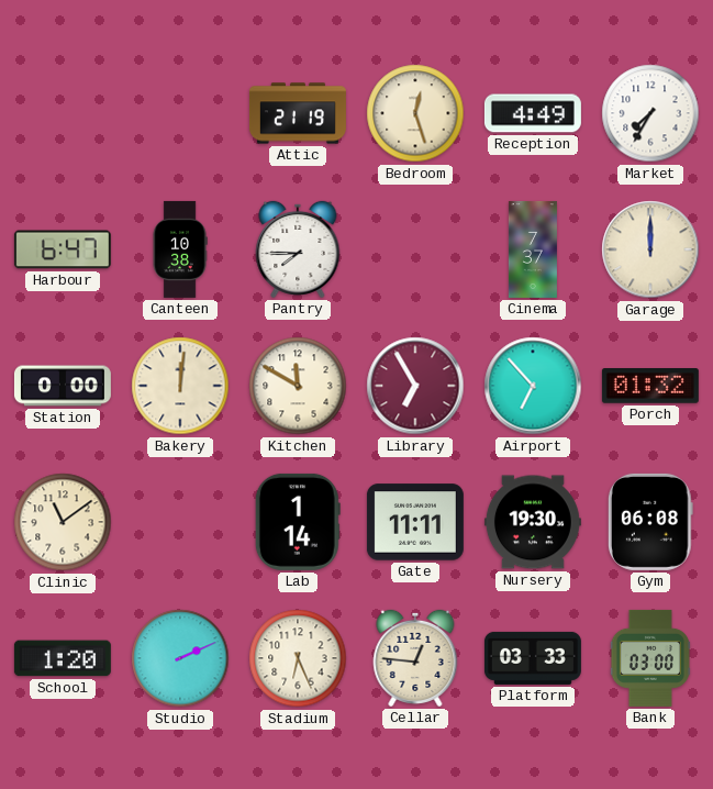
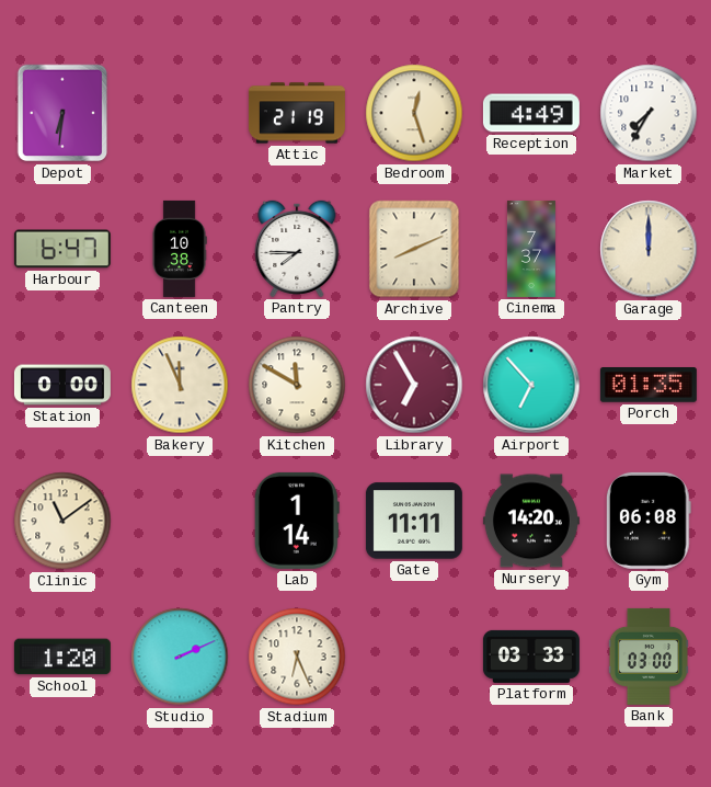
Depot: none -> 6:31 (62, 113)
Archive: none -> 8:11 (414, 249)
Bakery: 12:01 -> 11:56 (180, 385)
Porch: 01:32 -> 01:35 (649, 385)
Nursery: 19:30 -> 14:20 (531, 521)
Cellar: 12:46 -> none (415, 658)
